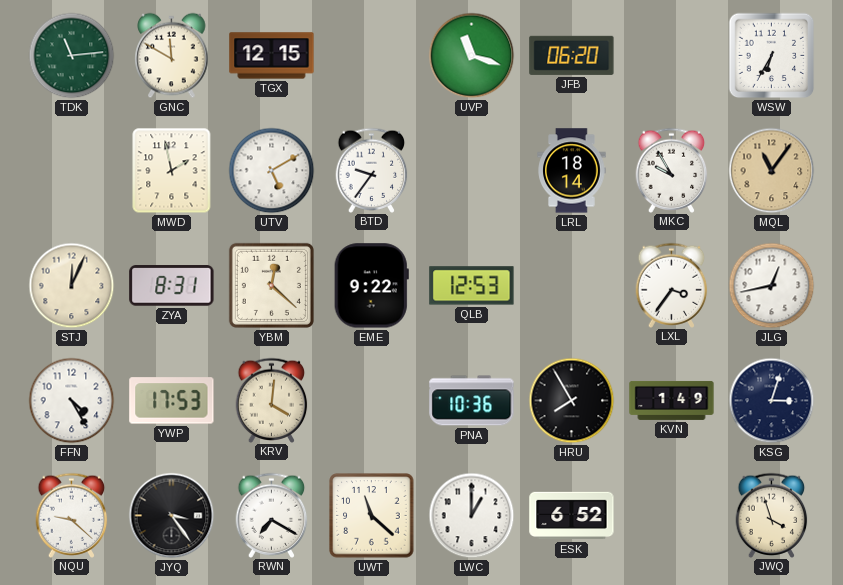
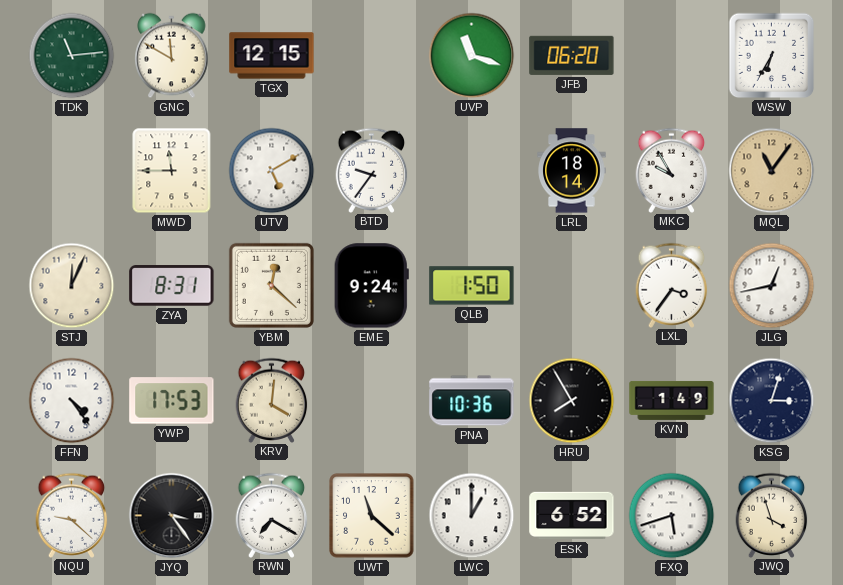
MWD: 1:58 -> 11:45 (172, 171)
EME: 9:22 -> 9:24 (371, 286)
QLB: 12:53 -> 1:50 (472, 286)
FFN: 4:25 -> 4:24 (72, 401)
FXQ: none -> 5:42 (672, 516)
